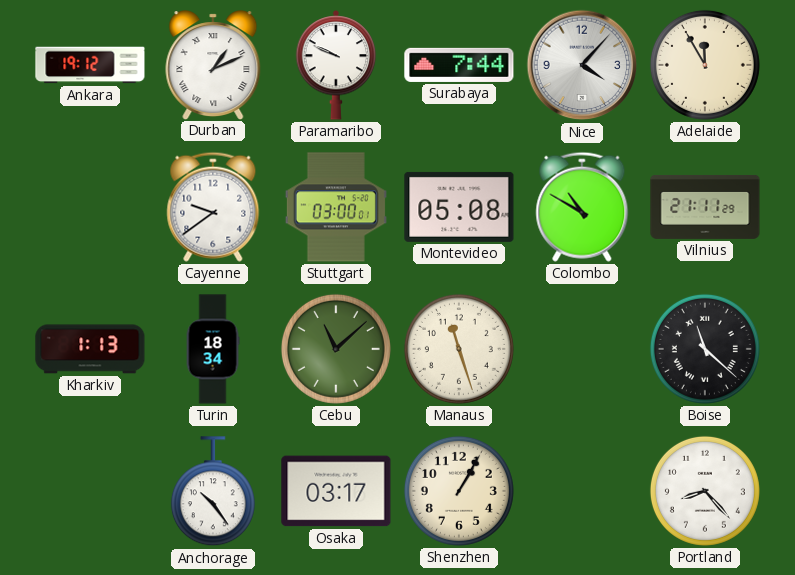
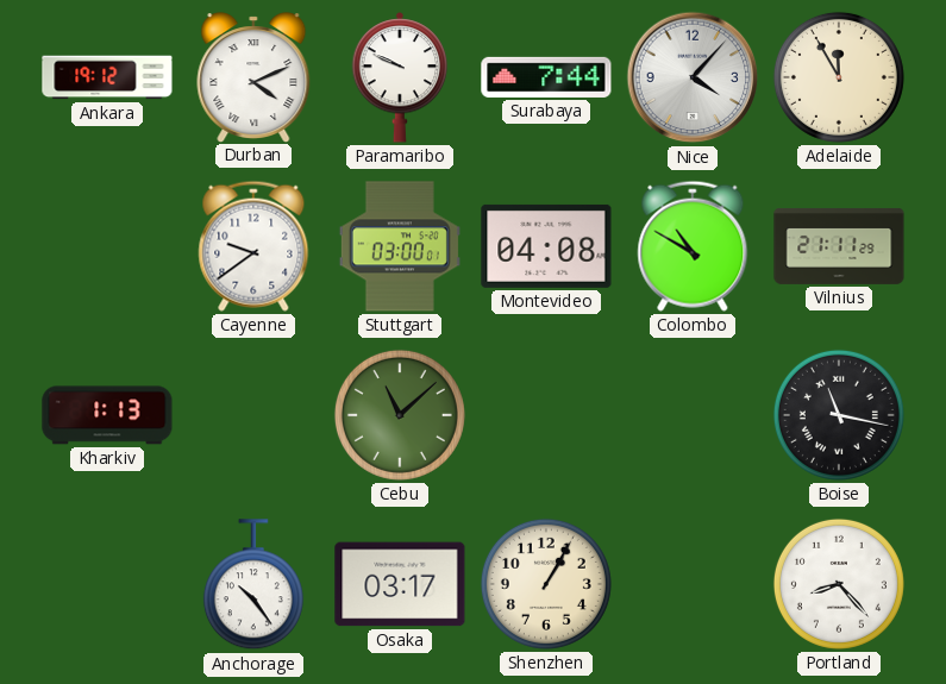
Durban: 1:11 -> 4:11 (253, 77)
Montevideo: 05:08 -> 04:08 (546, 246)
Turin: 18:34 -> none (213, 349)
Manaus: 11:27 -> none (459, 349)
Boise: 11:22 -> 11:17 (839, 415)
